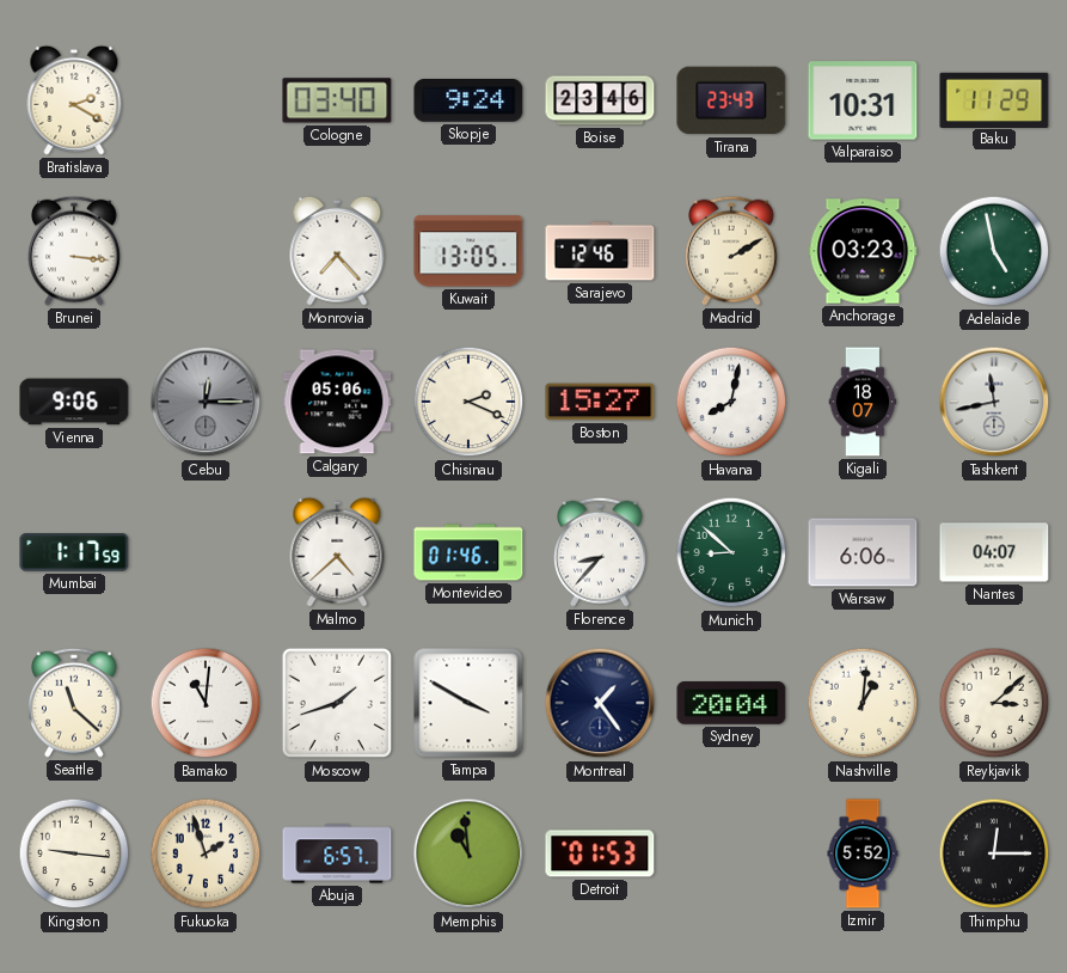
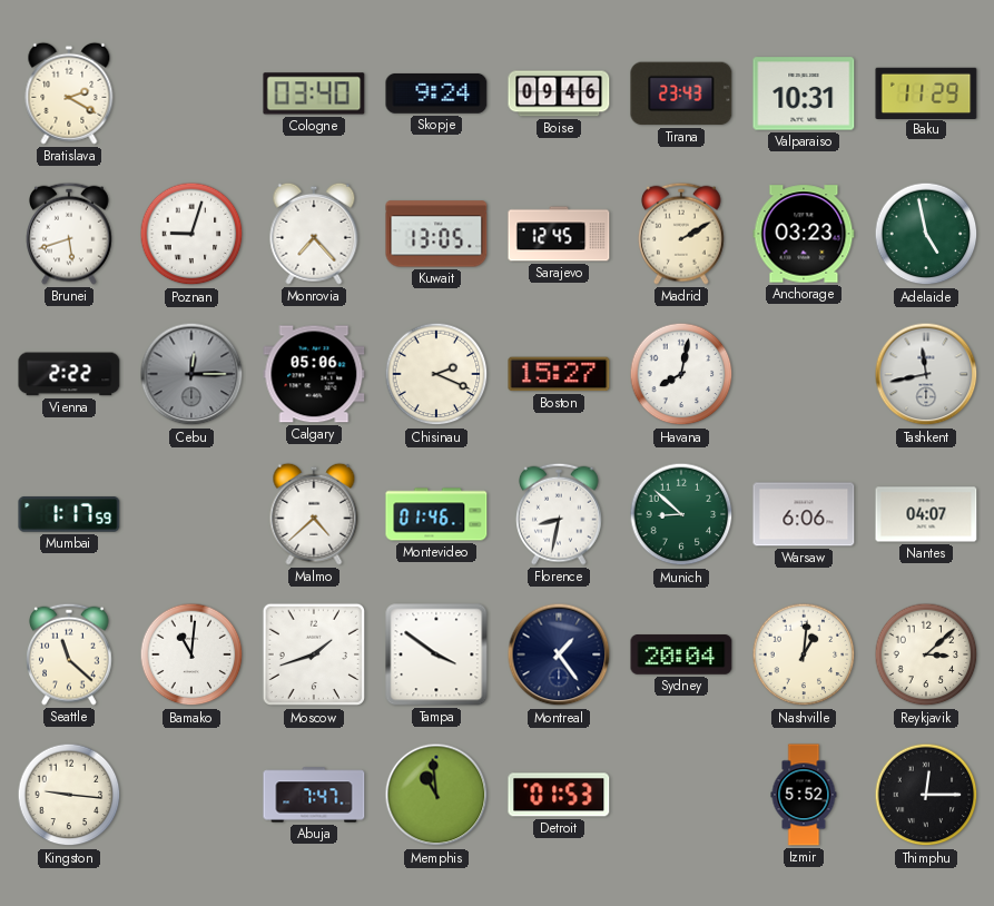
Boise: 23:46 -> 09:46 (559, 93)
Brunei: 3:16 -> 5:42 (70, 234)
Poznan: none -> 9:03 (191, 234)
Sarajevo: 12:46 -> 12:45 (559, 234)
Vienna: 9:06 -> 2:22 (69, 374)
Kigali: 18:07 -> none (863, 402)
Florence: 8:37 -> 8:32 (560, 514)
Tampa: 3:50 -> 3:51 (436, 654)
Fukuoka: 1:57 -> none (206, 853)
Abuja: 6:57 -> 7:47 (314, 795)
